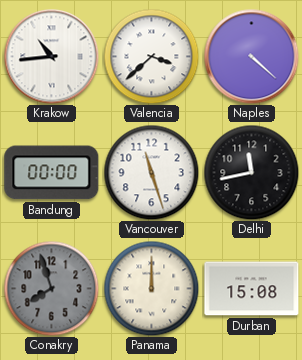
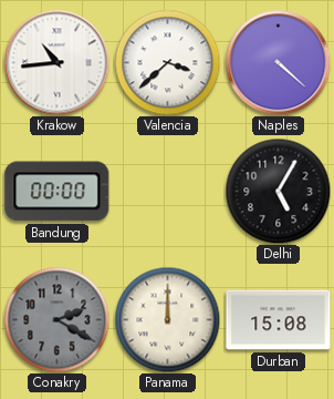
Vancouver: 11:27 -> none (151, 172)
Delhi: 11:43 -> 5:05 (278, 191)
Conakry: 7:57 -> 2:20 (56, 319)
